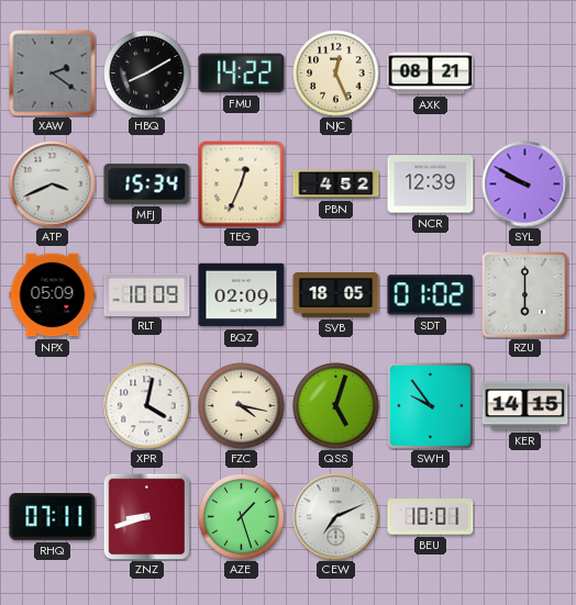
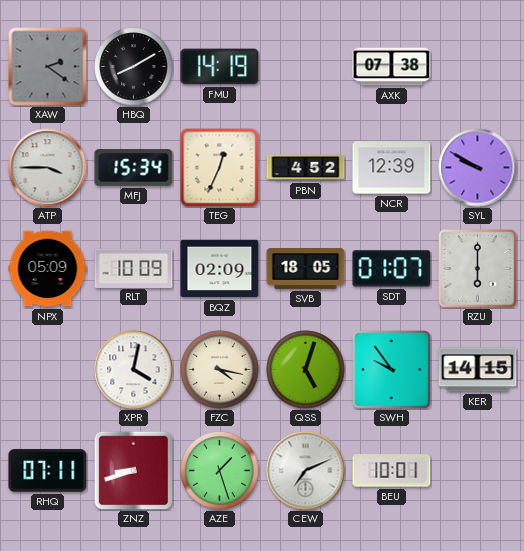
FMU: 14:22 -> 14:19 (220, 67)
NJC: 12:26 -> none (336, 74)
AXK: 08:21 -> 07:38 (392, 67)
ATP: 3:41 -> 3:45 (48, 168)
SDT: 01:02 -> 01:07 (392, 269)
